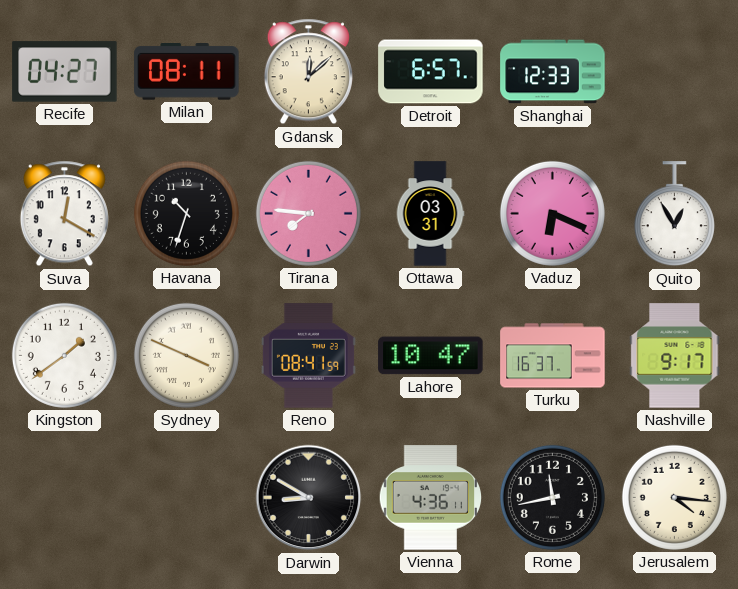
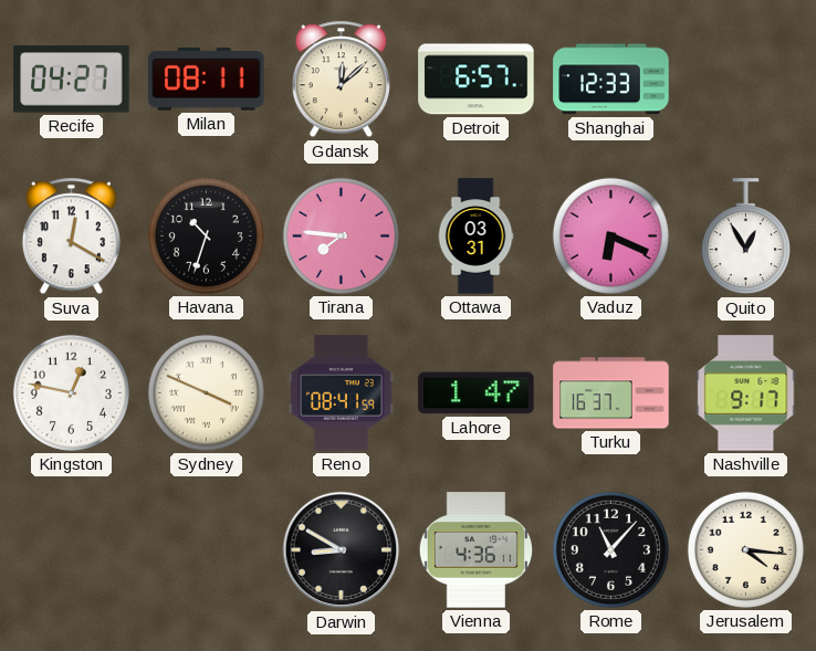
Kingston: 1:39 -> 12:47 (71, 392)
Lahore: 10:47 -> 1:47 (477, 393)
Rome: 11:43 -> 11:07 (610, 549)
